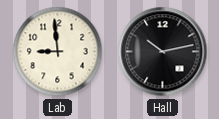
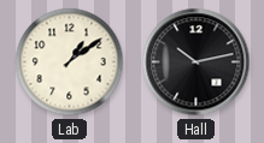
Lab: 8:59 -> 1:09 (70, 62)
